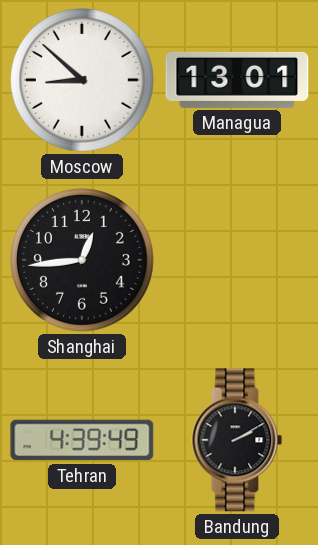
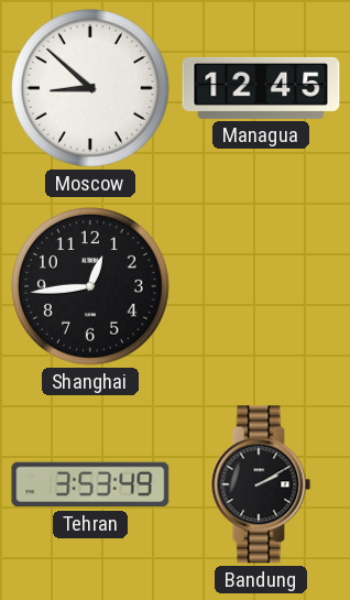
Managua: 13:01 -> 12:45 (261, 88)
Tehran: 4:39 -> 3:53 (90, 484)
